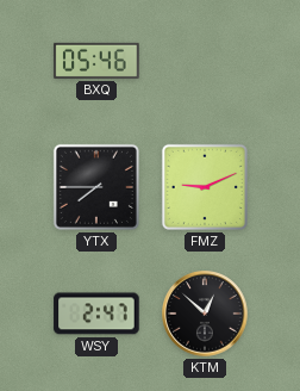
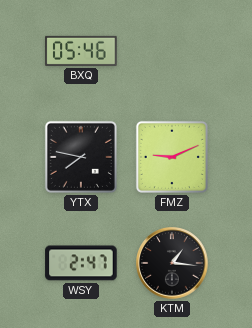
YTX: 7:45 -> 7:47 (81, 157)
KTM: 12:52 -> 1:16 (172, 263)
